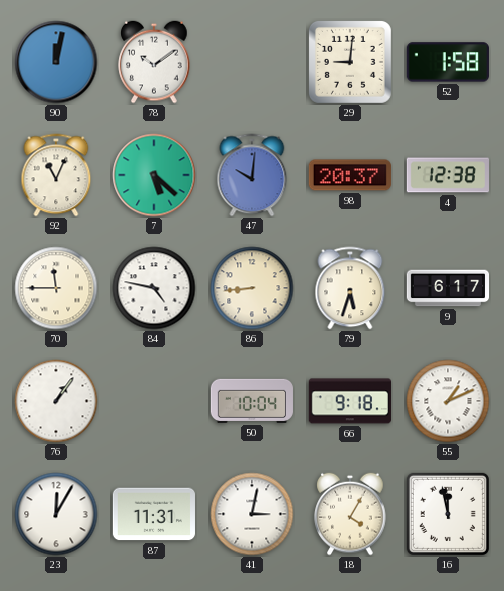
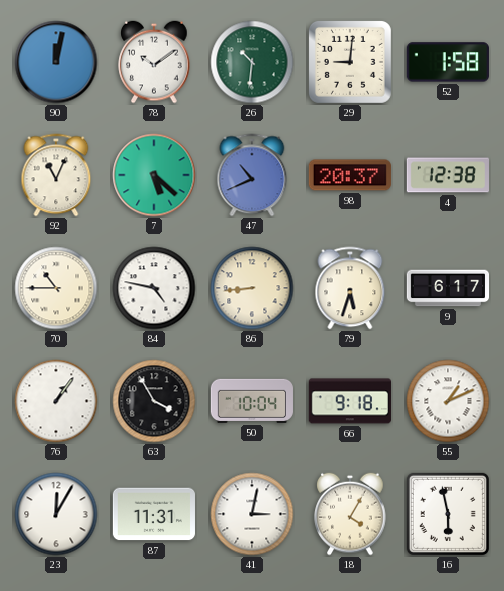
26: none -> 10:31 (252, 62)
47: 10:01 -> 10:41 (252, 175)
70: 11:45 -> 10:45 (56, 288)
63: none -> 3:55 (154, 401)
16: 11:58 -> 5:58 (448, 514)
